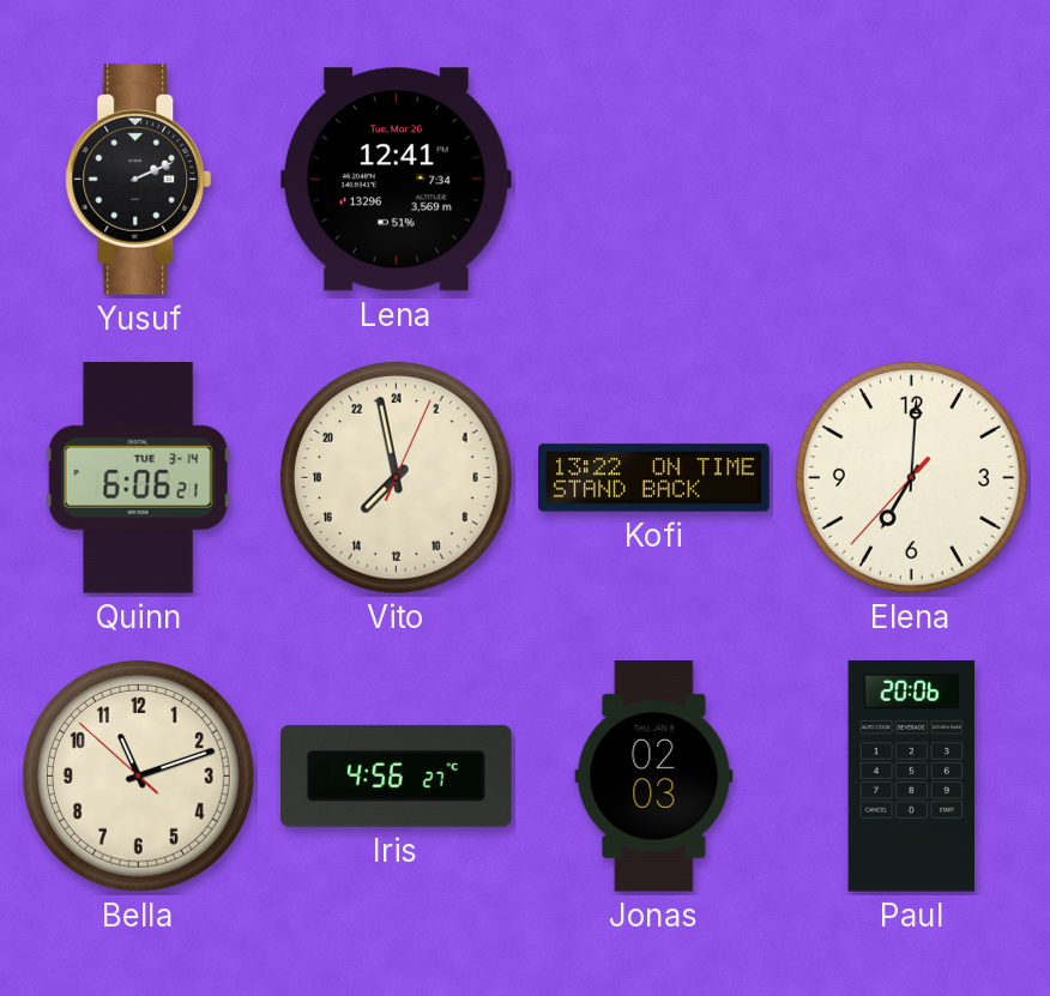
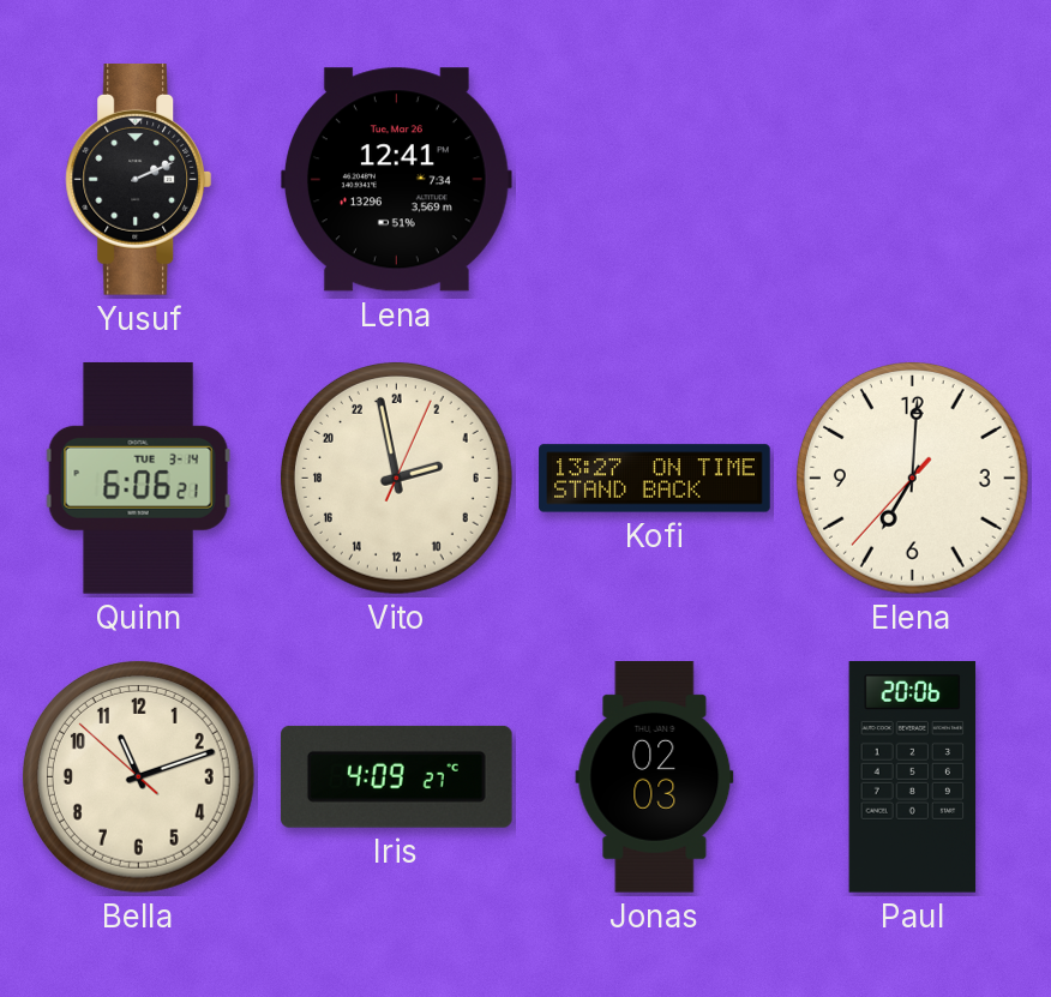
Vito: 14:58 -> 4:58 (396, 478)
Kofi: 13:22 -> 13:27 (655, 479)
Iris: 4:56 -> 4:09 (396, 776)
